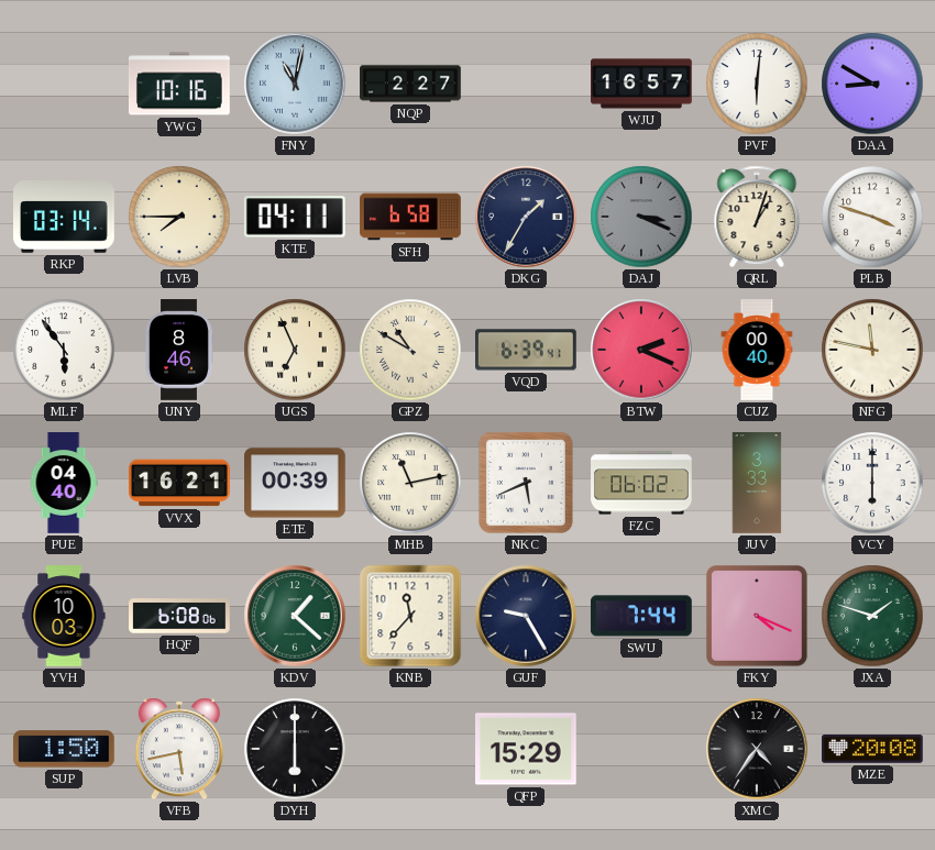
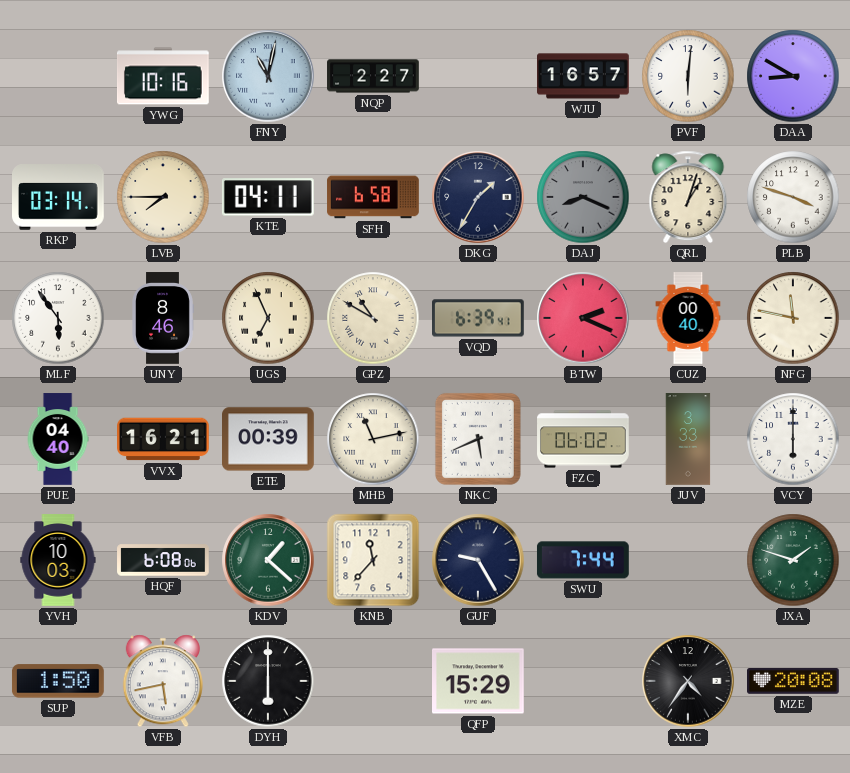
DAJ: 3:19 -> 8:19 (583, 197)
FKY: 4:19 -> none (757, 616)
